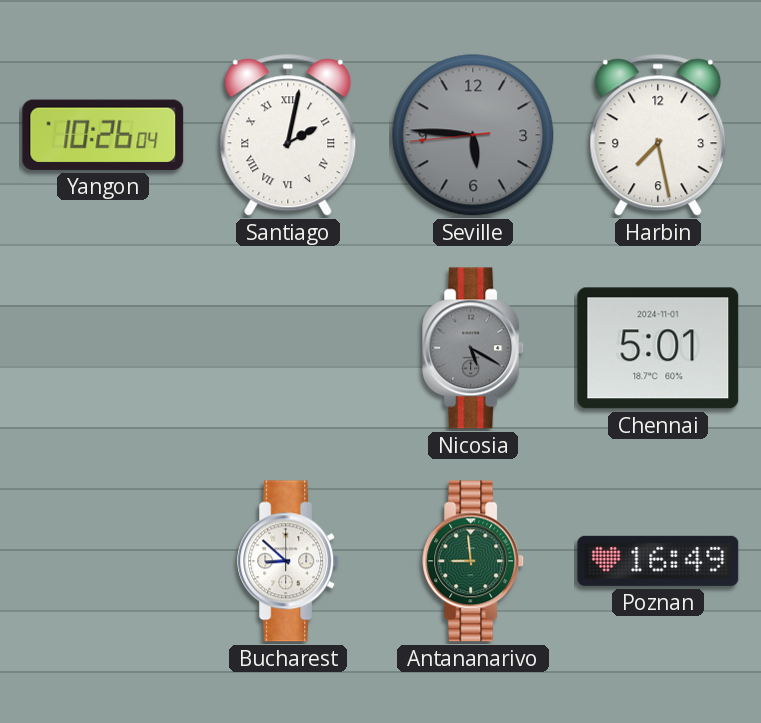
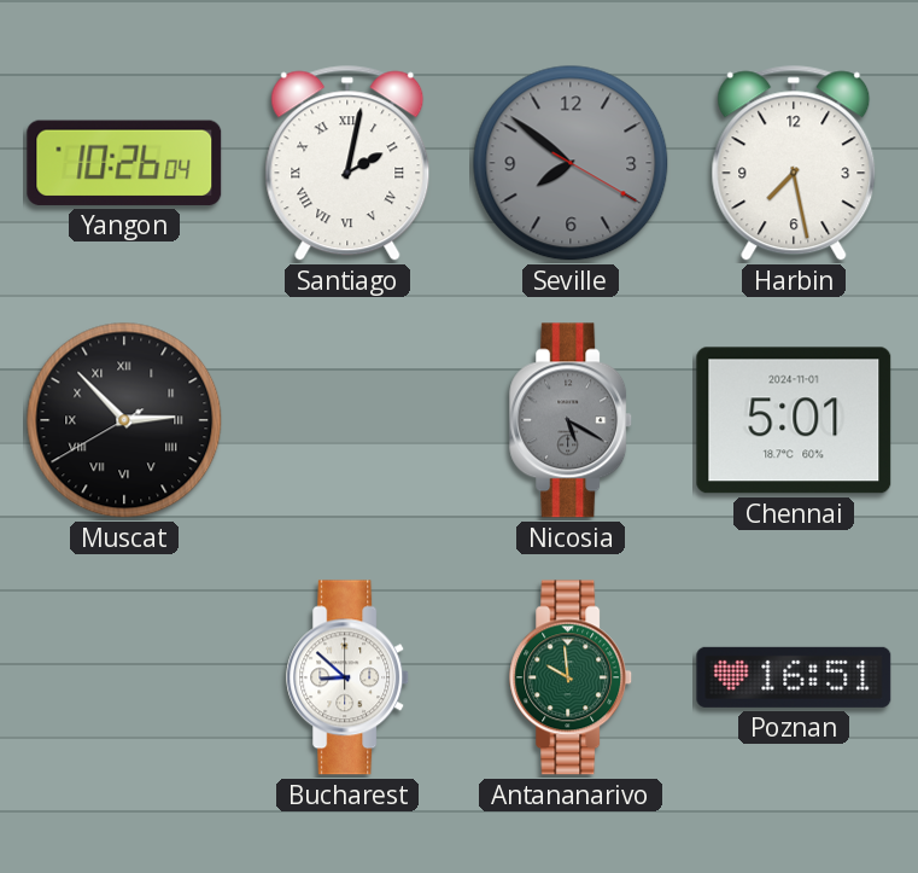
Seville: 5:45 -> 7:51 (571, 163)
Muscat: none -> 2:52 (124, 420)
Antananarivo: 8:59 -> 9:59 (572, 677)
Poznan: 16:49 -> 16:51 (794, 677)
